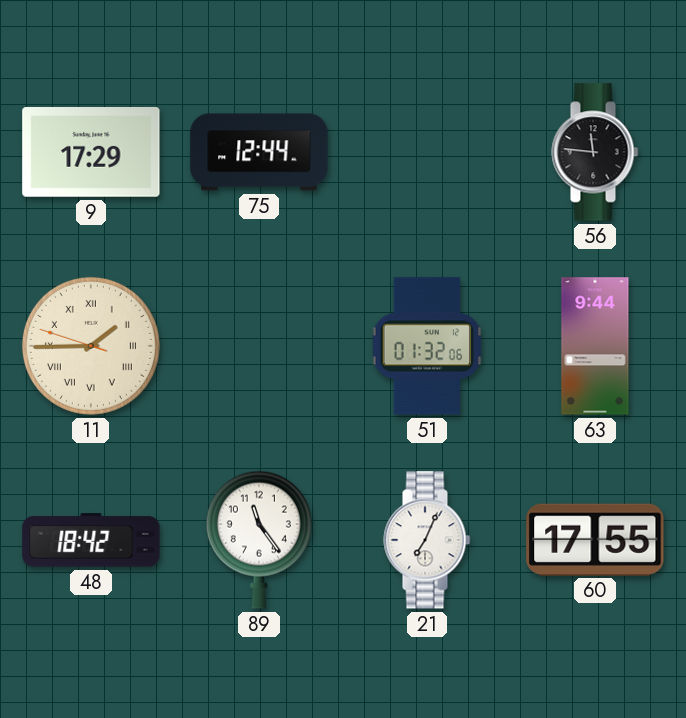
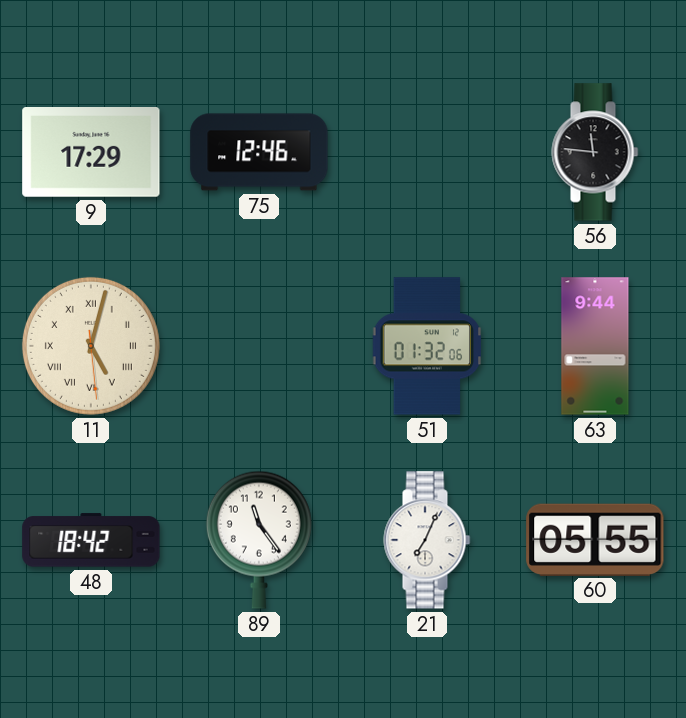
75: 12:44 -> 12:46 (259, 152)
11: 1:44 -> 5:02 (91, 346)
60: 17:55 -> 05:55 (595, 539)
